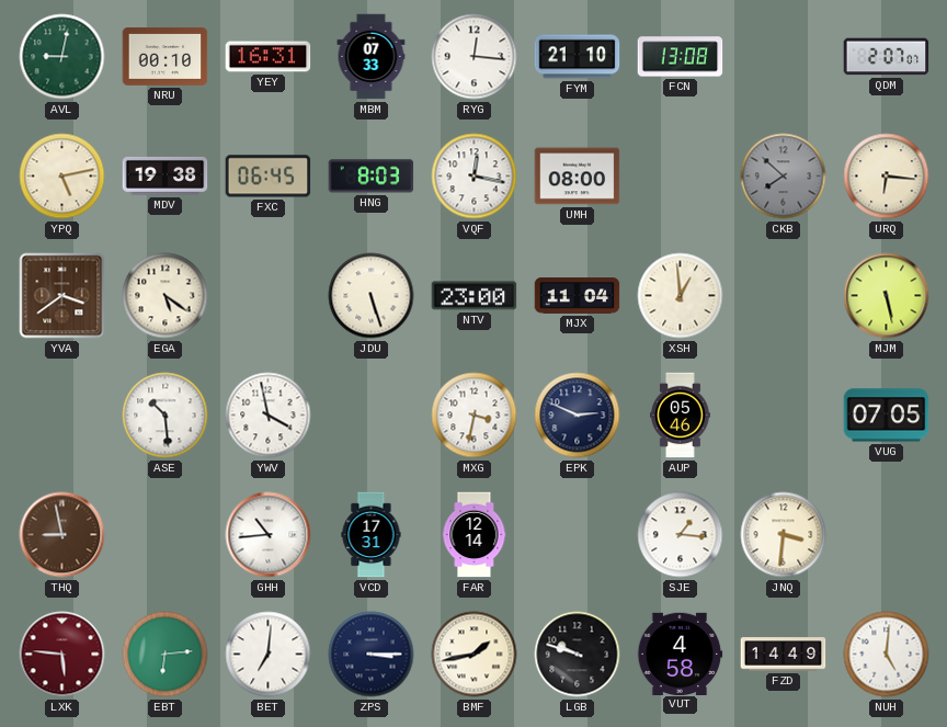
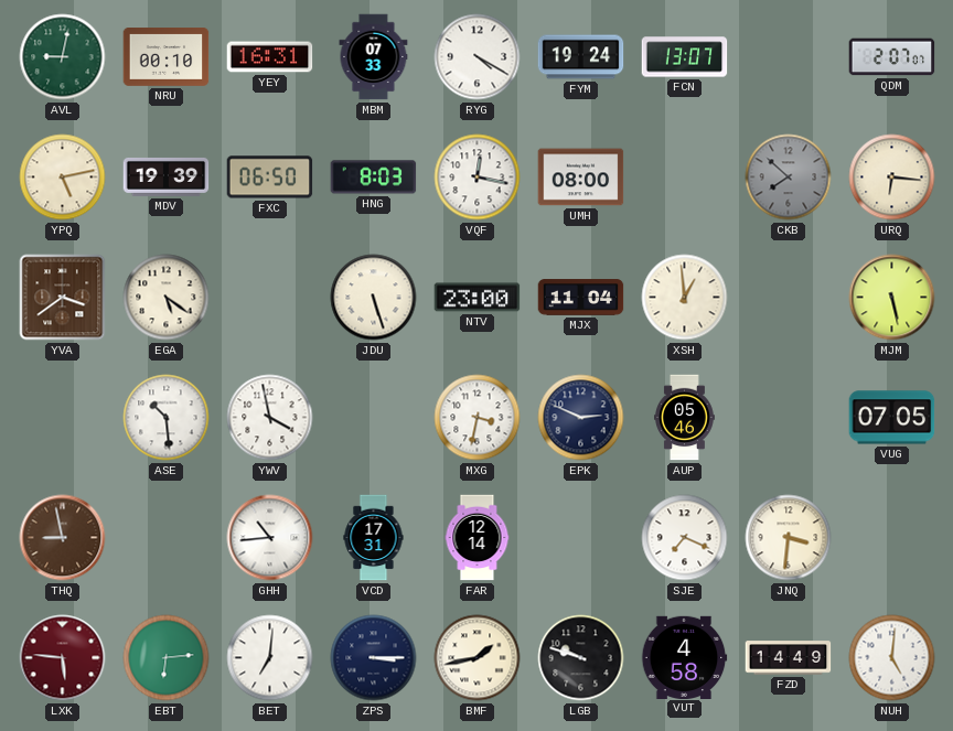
RYG: 12:16 -> 4:20 (478, 57)
FYM: 21:10 -> 19:24 (581, 57)
FCN: 13:08 -> 13:07 (685, 57)
MDV: 19:38 -> 19:39 (167, 176)
FXC: 06:45 -> 06:50 (270, 178)
SJE: 1:16 -> 7:19 (685, 538)
